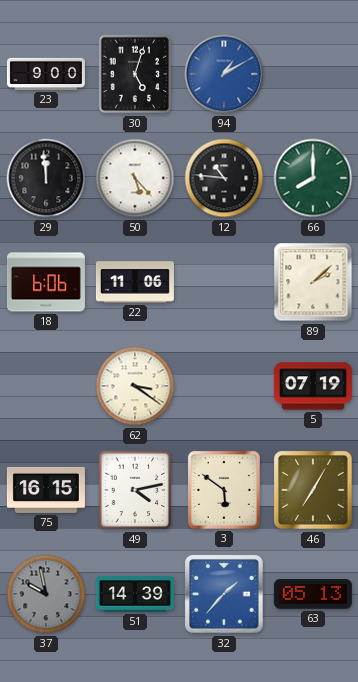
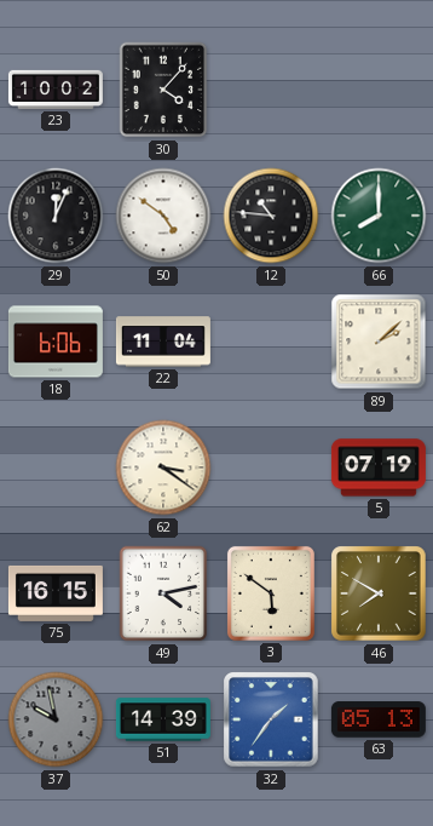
23: 9:00 -> 10:02 (56, 90)
30: 5:03 -> 4:07 (163, 90)
94: 1:10 -> none (224, 74)
29: 11:59 -> 12:04 (56, 216)
50: 5:23 -> 4:51 (163, 216)
22: 11:06 -> 11:04 (163, 342)
46: 7:05 -> 7:50 (379, 593)
32: 1:37 -> 1:36 (271, 719)
